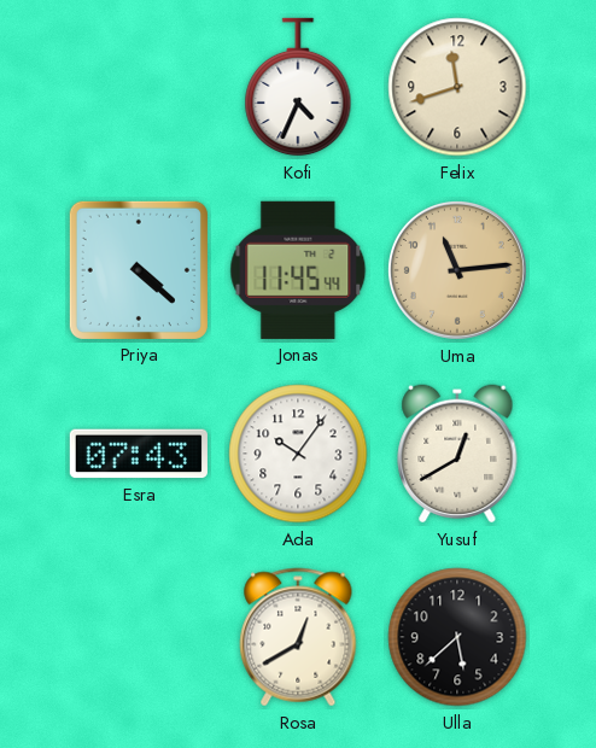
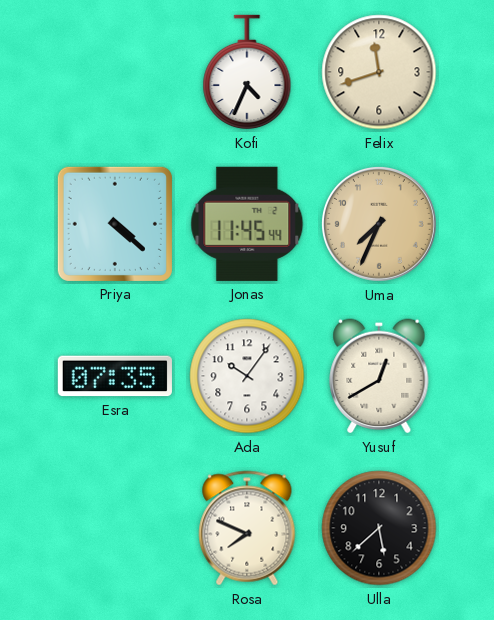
Uma: 11:14 -> 7:34 (379, 224)
Esra: 07:43 -> 07:35 (115, 376)
Rosa: 12:40 -> 7:49 (247, 528)
